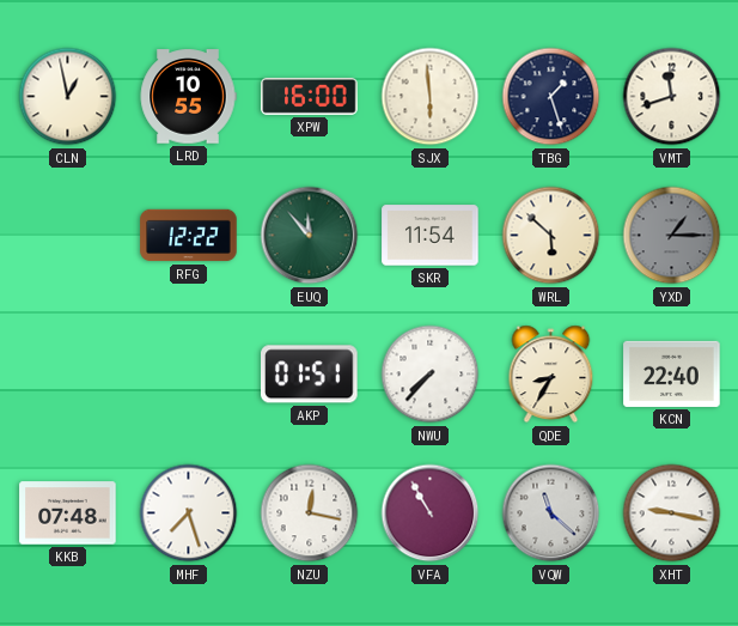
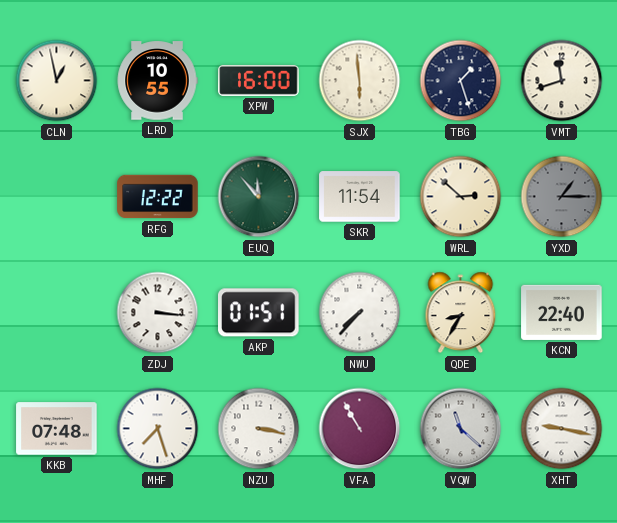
WRL: 5:52 -> 2:52 (461, 197)
ZDJ: none -> 3:16 (158, 313)
NZU: 12:17 -> 3:17 (259, 429)
